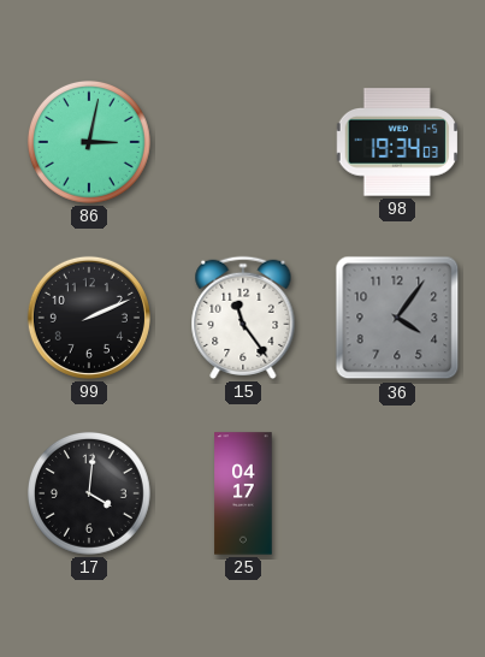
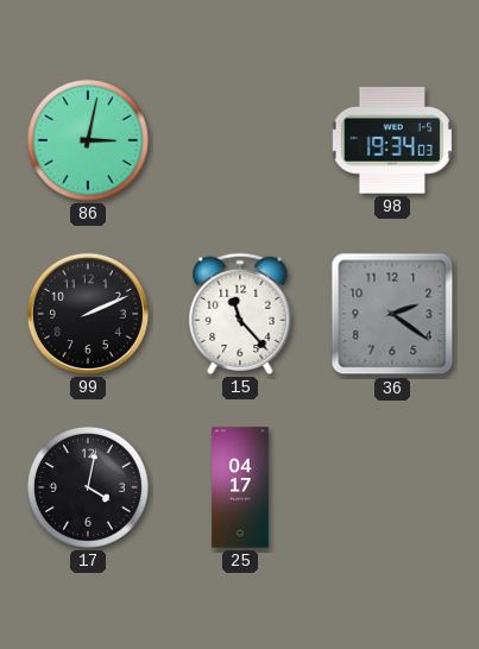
15: 11:24 -> 11:23 (240, 314)
36: 4:06 -> 2:21 (392, 314)
17: 4:01 -> 4:02 (88, 487)
